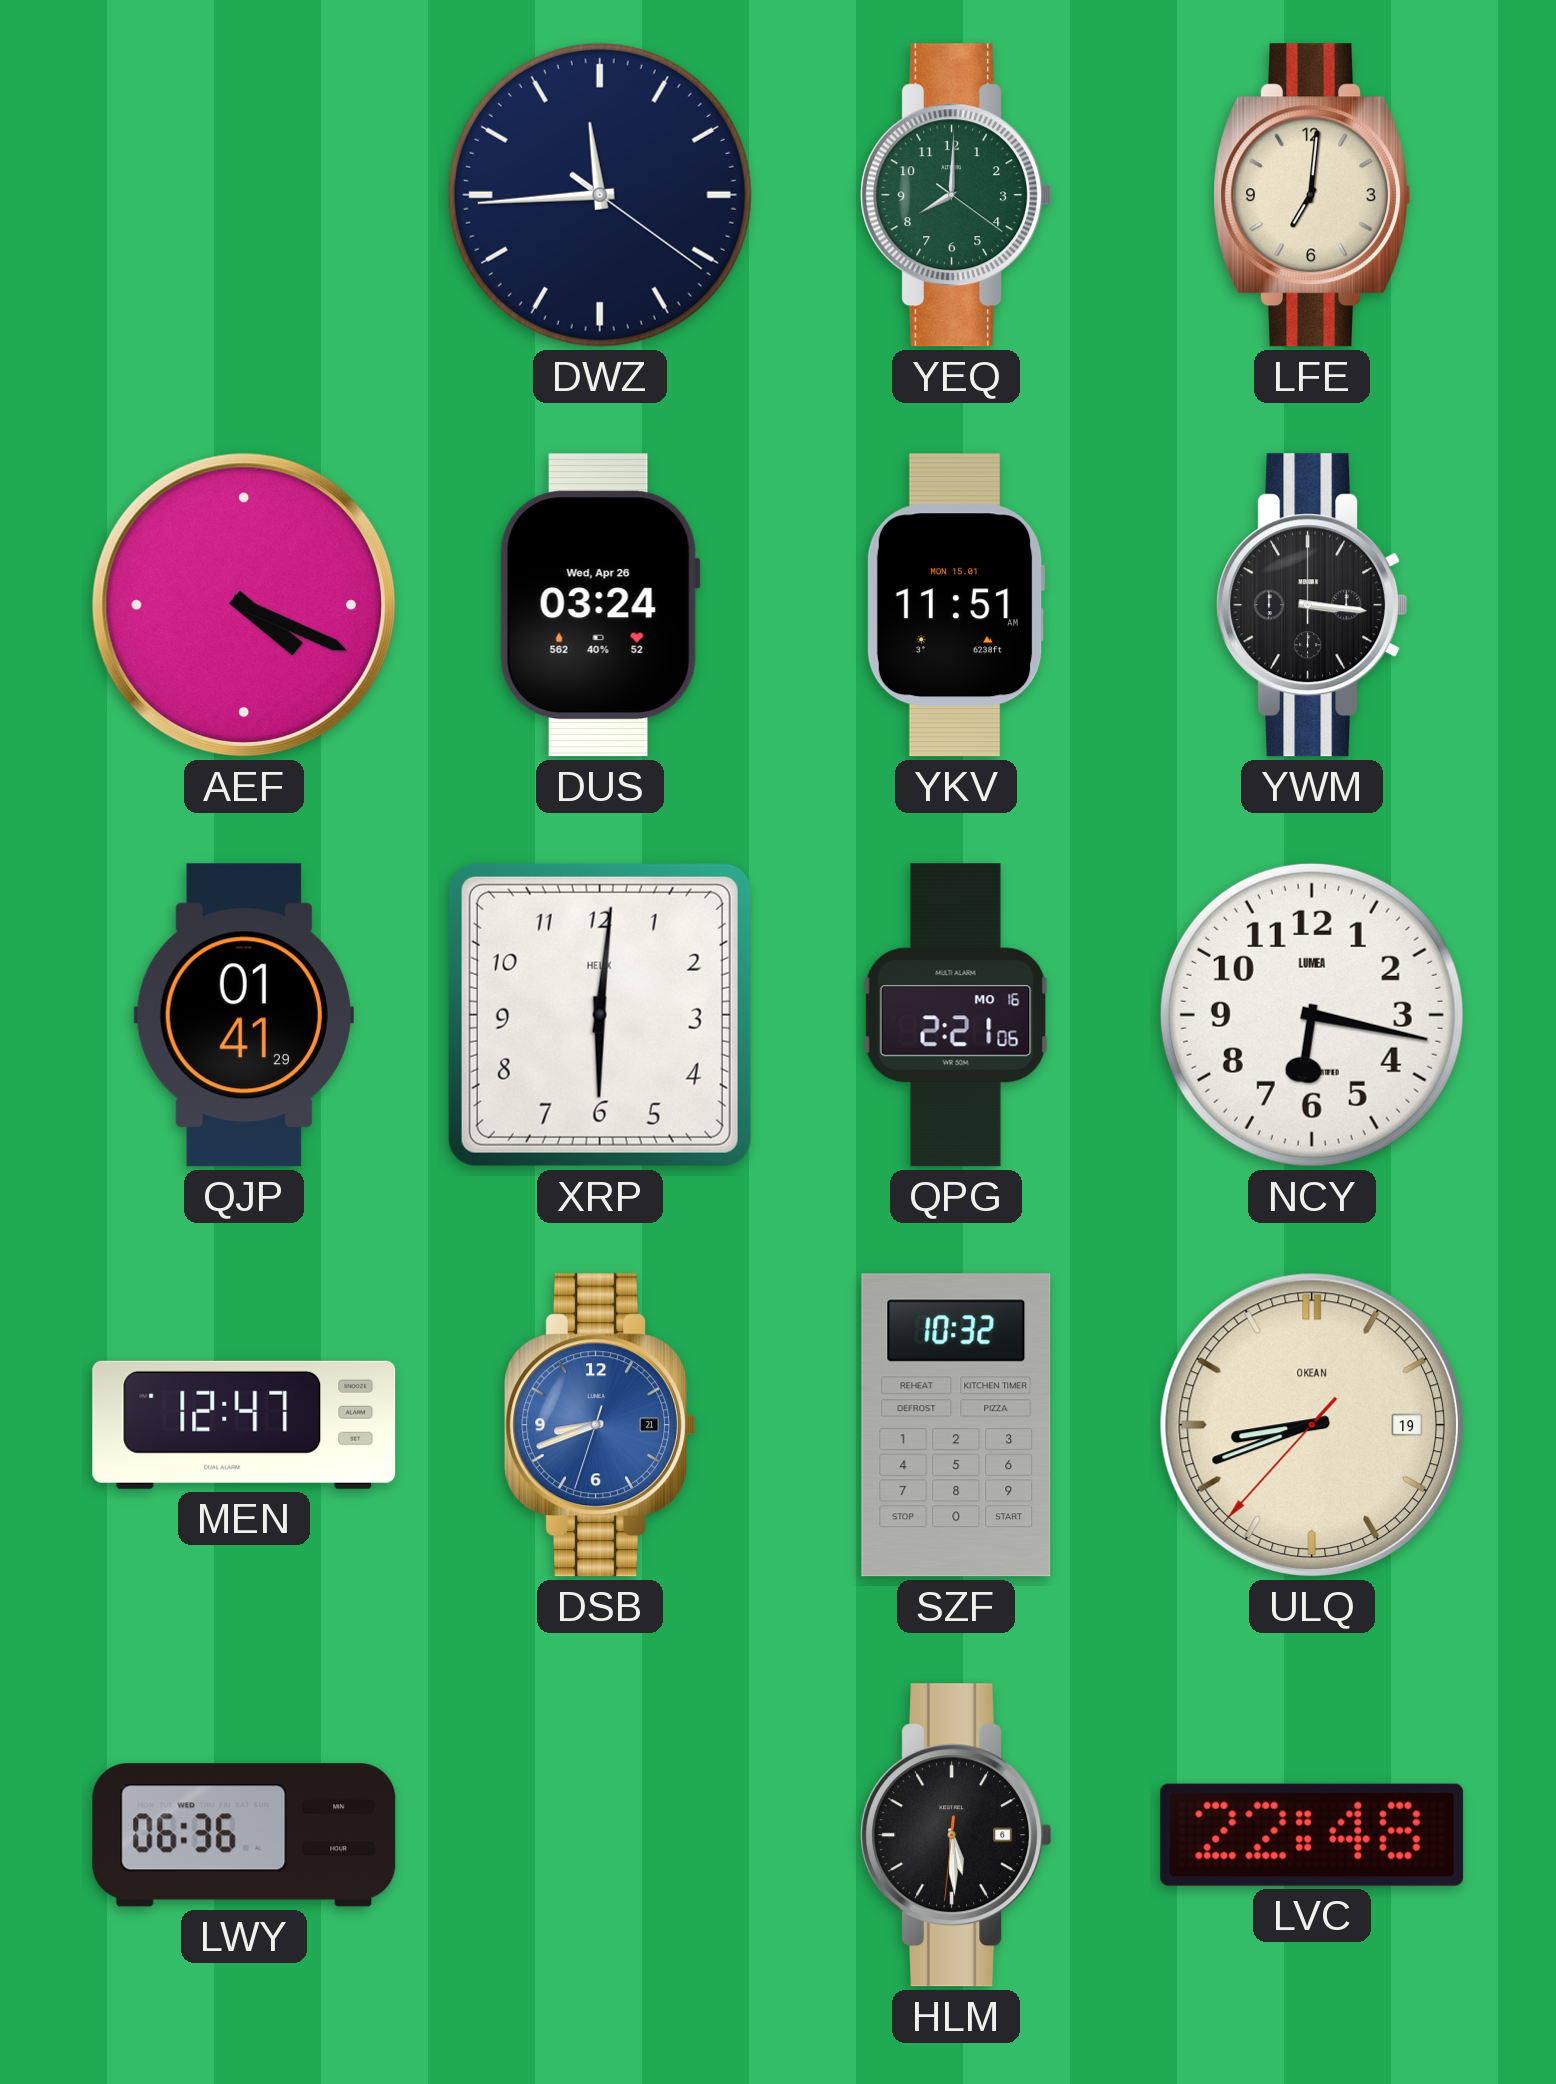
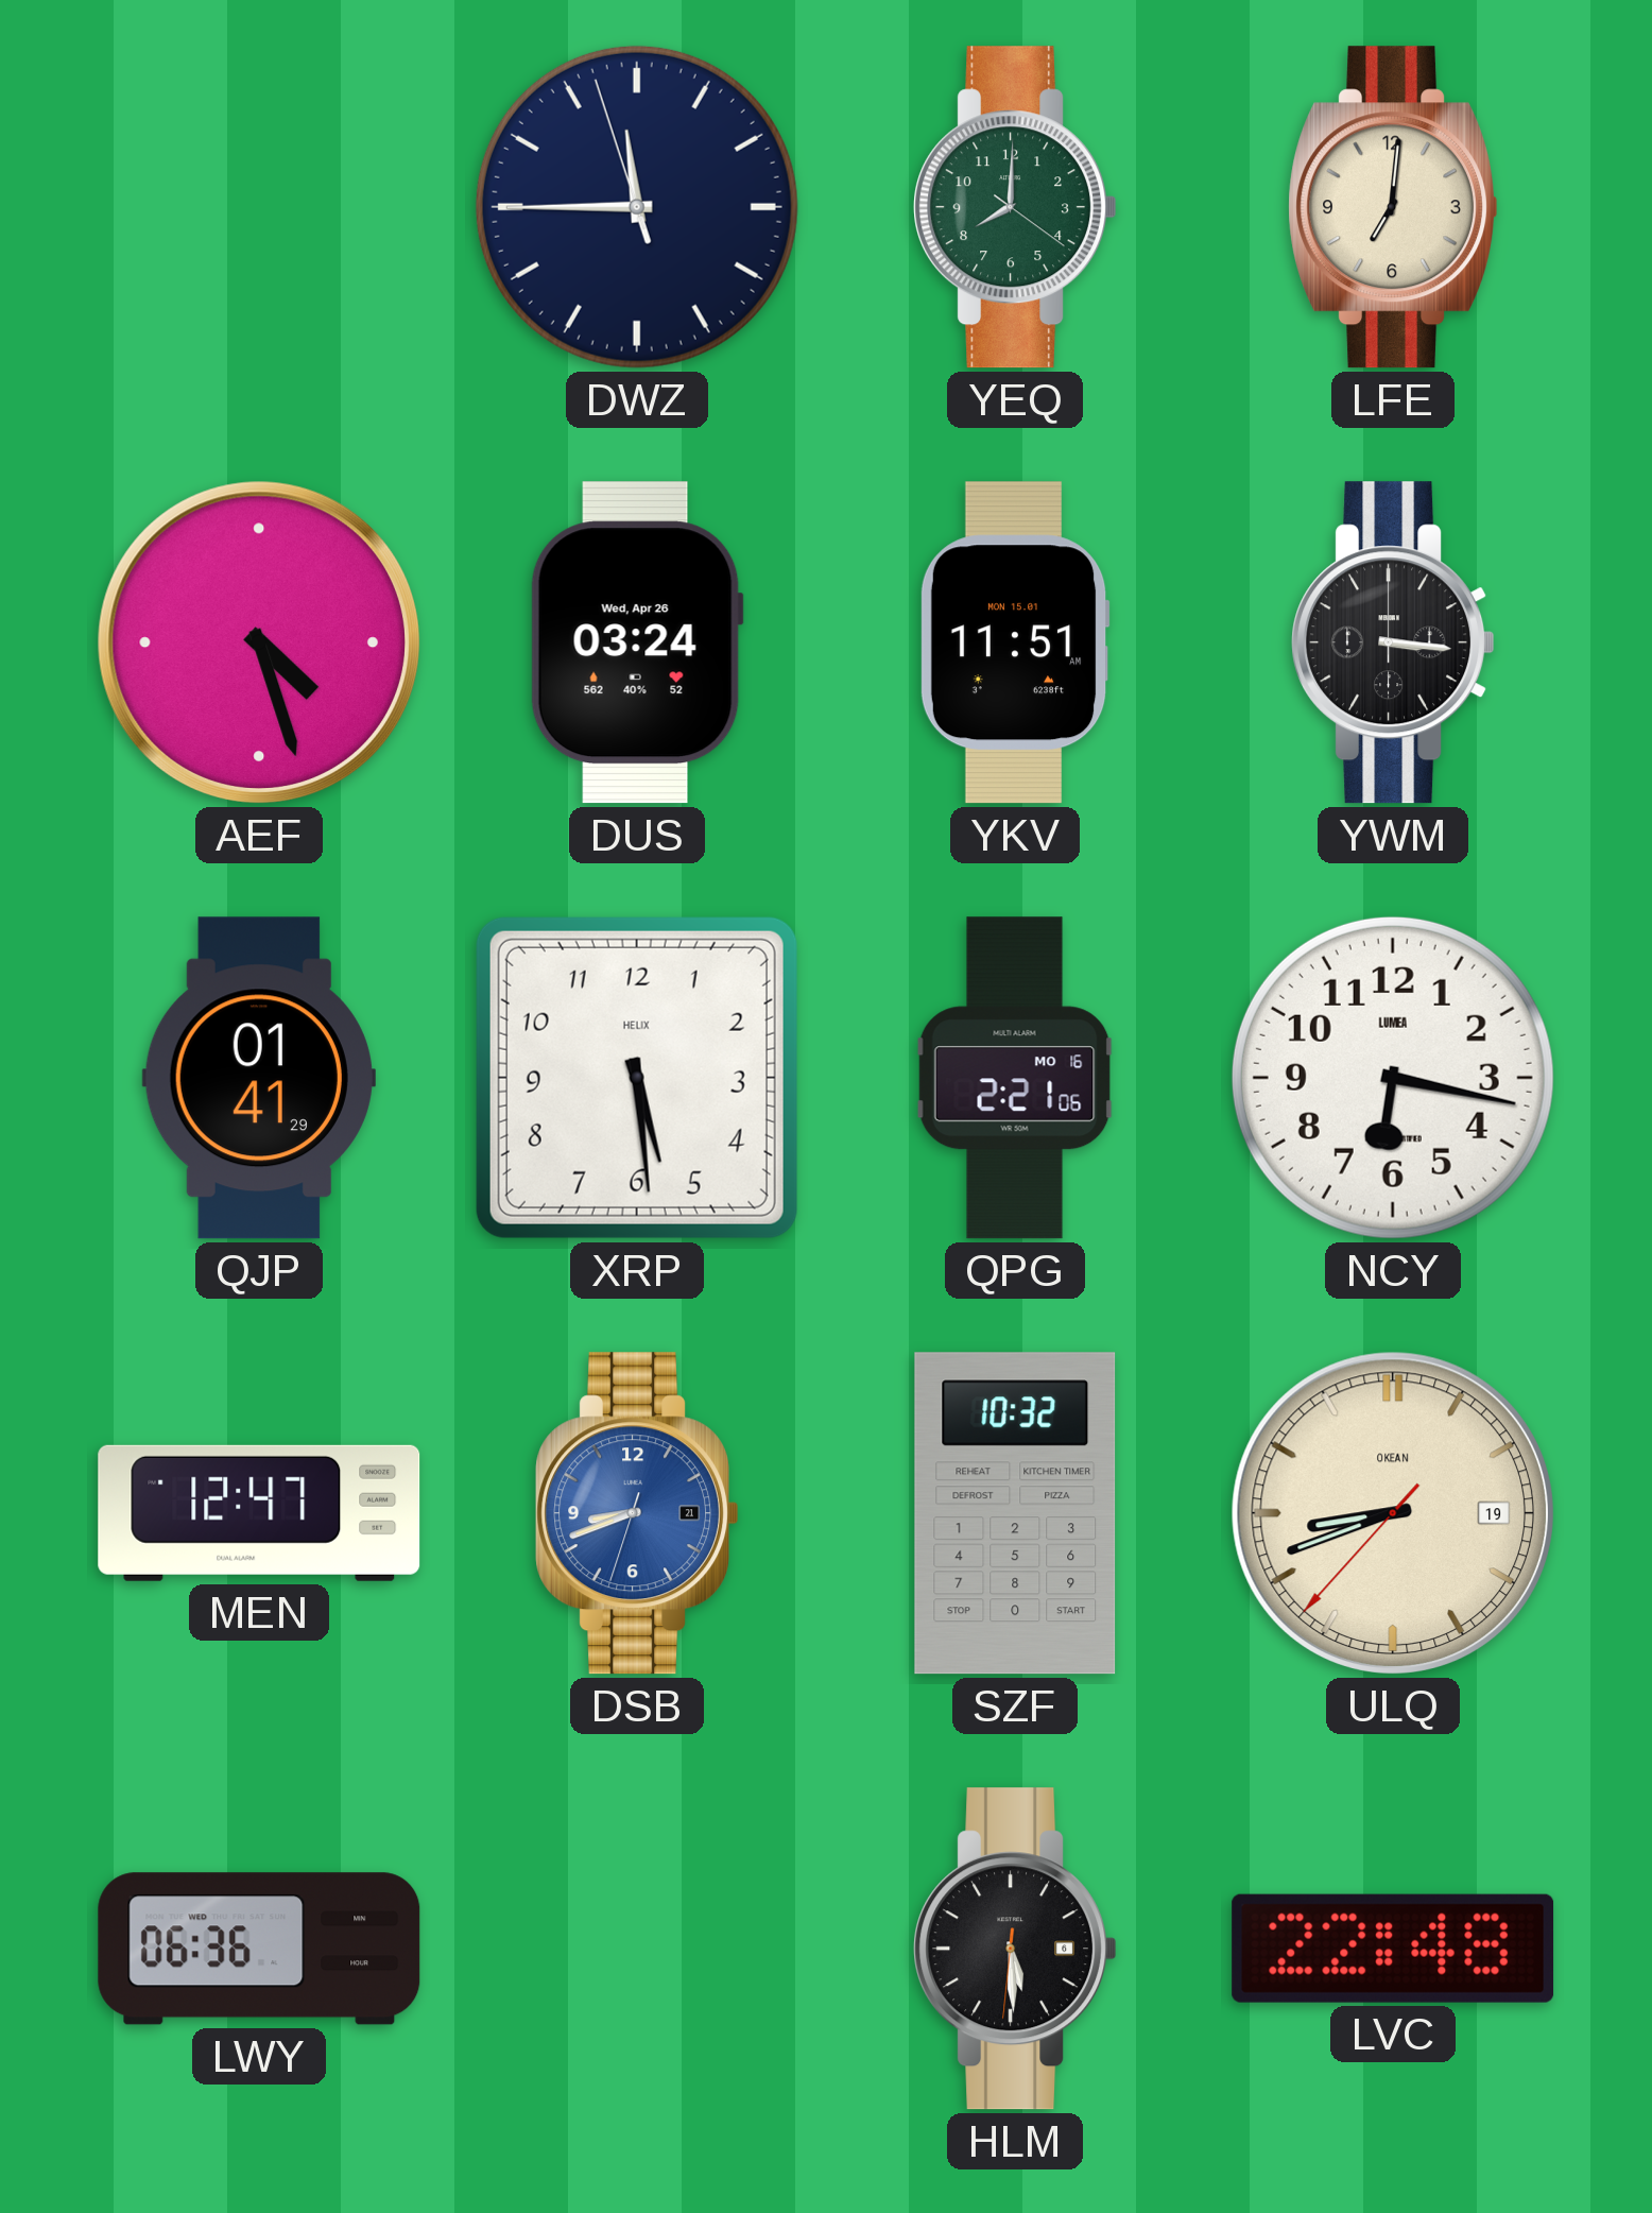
DWZ: 11:44:21 -> 11:44:57 (637, 207)
AEF: 4:19 -> 4:27 (259, 642)
XRP: 6:01 -> 5:29 (637, 1078)
